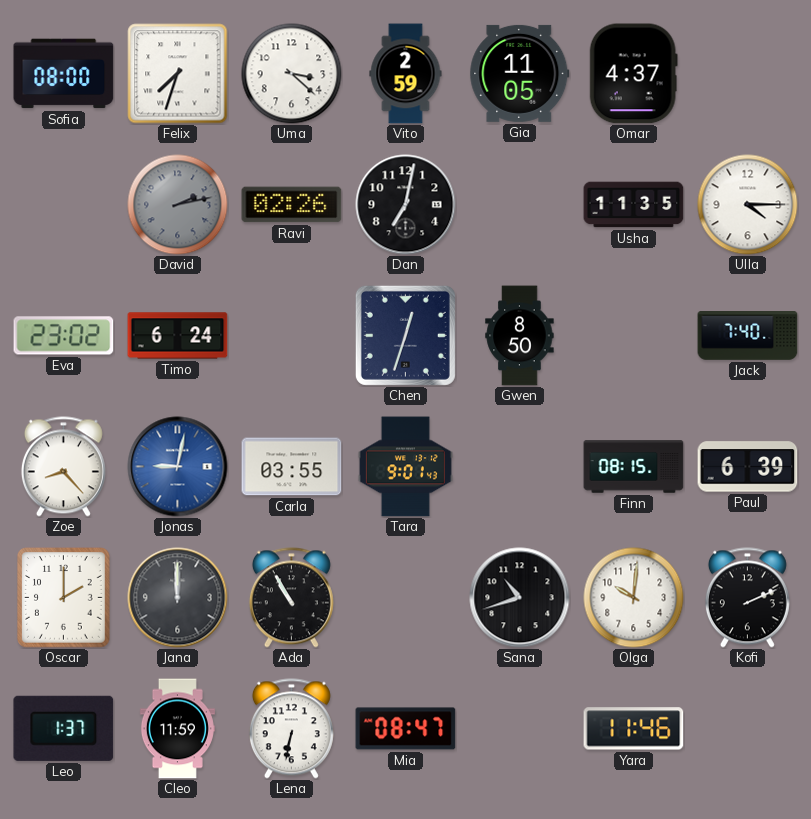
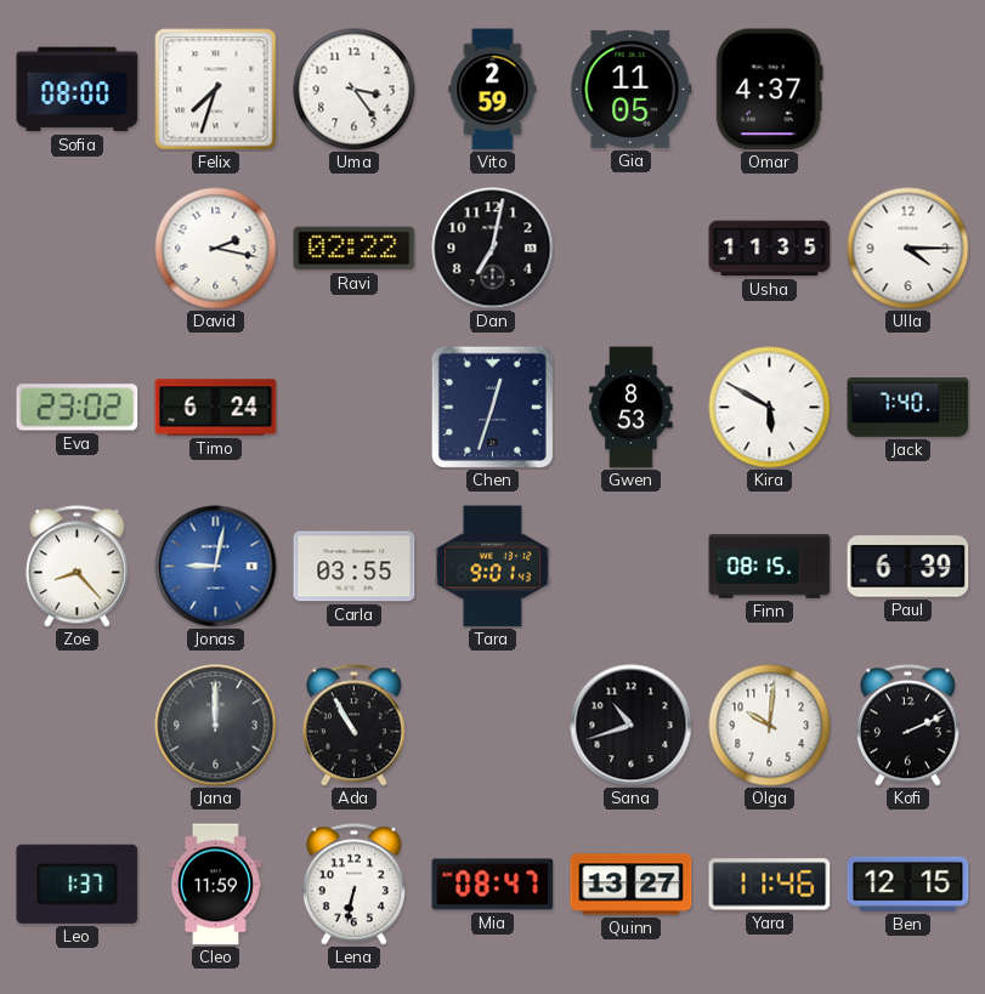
Uma: 3:22 -> 3:24 (355, 90)
David: 2:13 -> 2:17 (216, 249)
David dial: grey -> white (216, 249)
Ravi: 02:26 -> 02:22 (355, 249)
Gwen: 8:50 -> 8:53 (632, 408)
Kira: none -> 5:50 (770, 408)
Oscar: 2:00 -> none (64, 598)
Quinn: none -> 13:27 (632, 885)
Ben: none -> 12:15 (908, 884)
